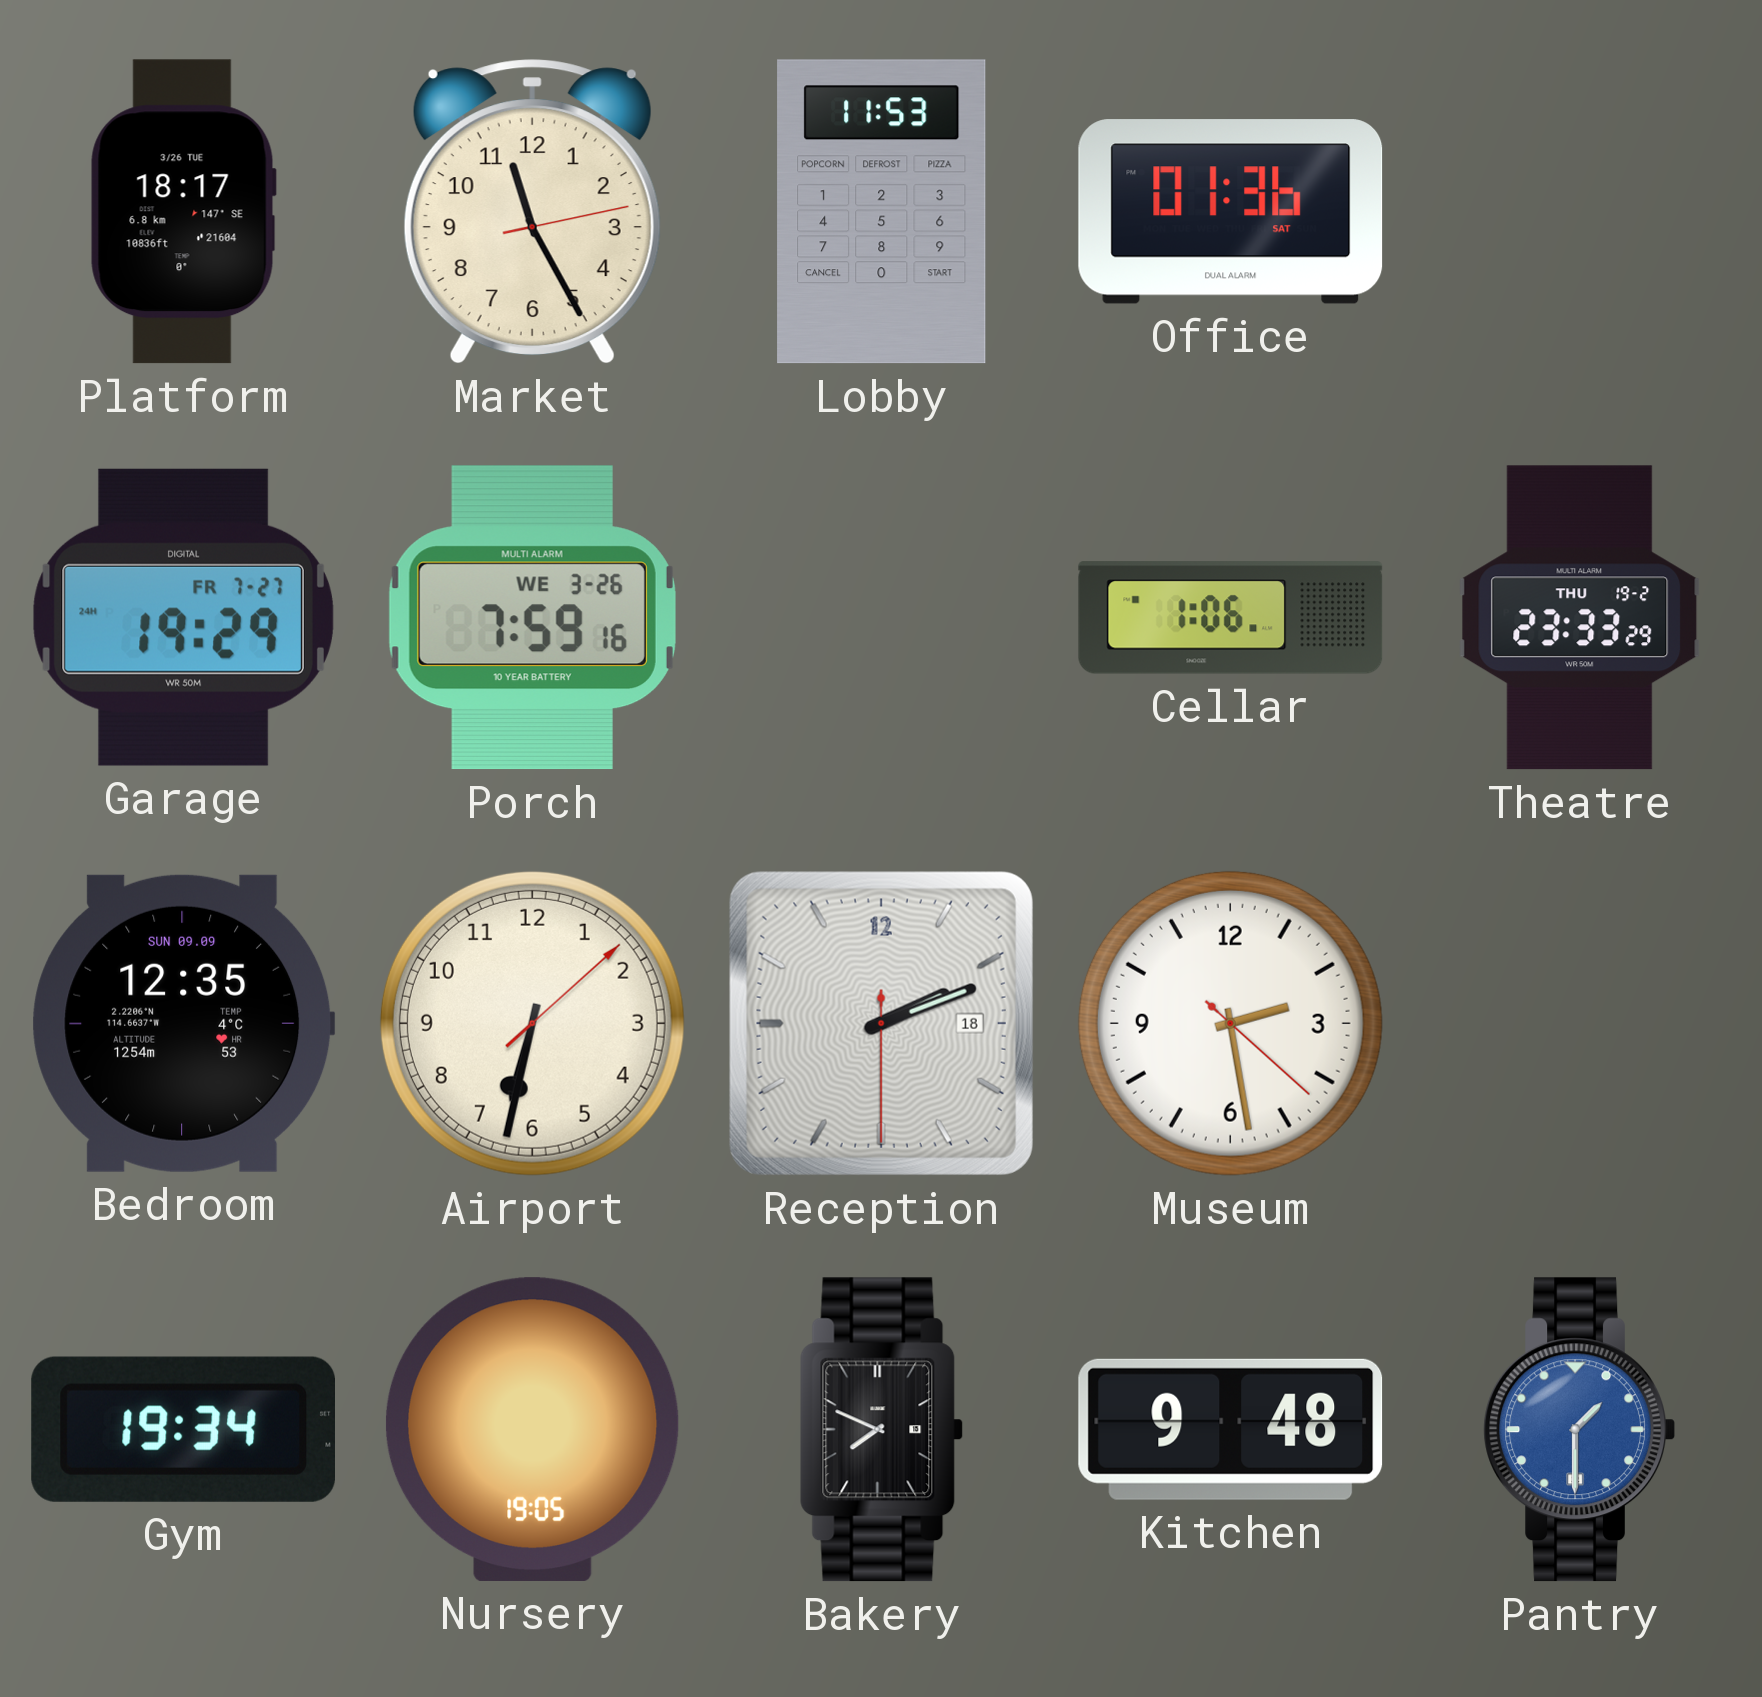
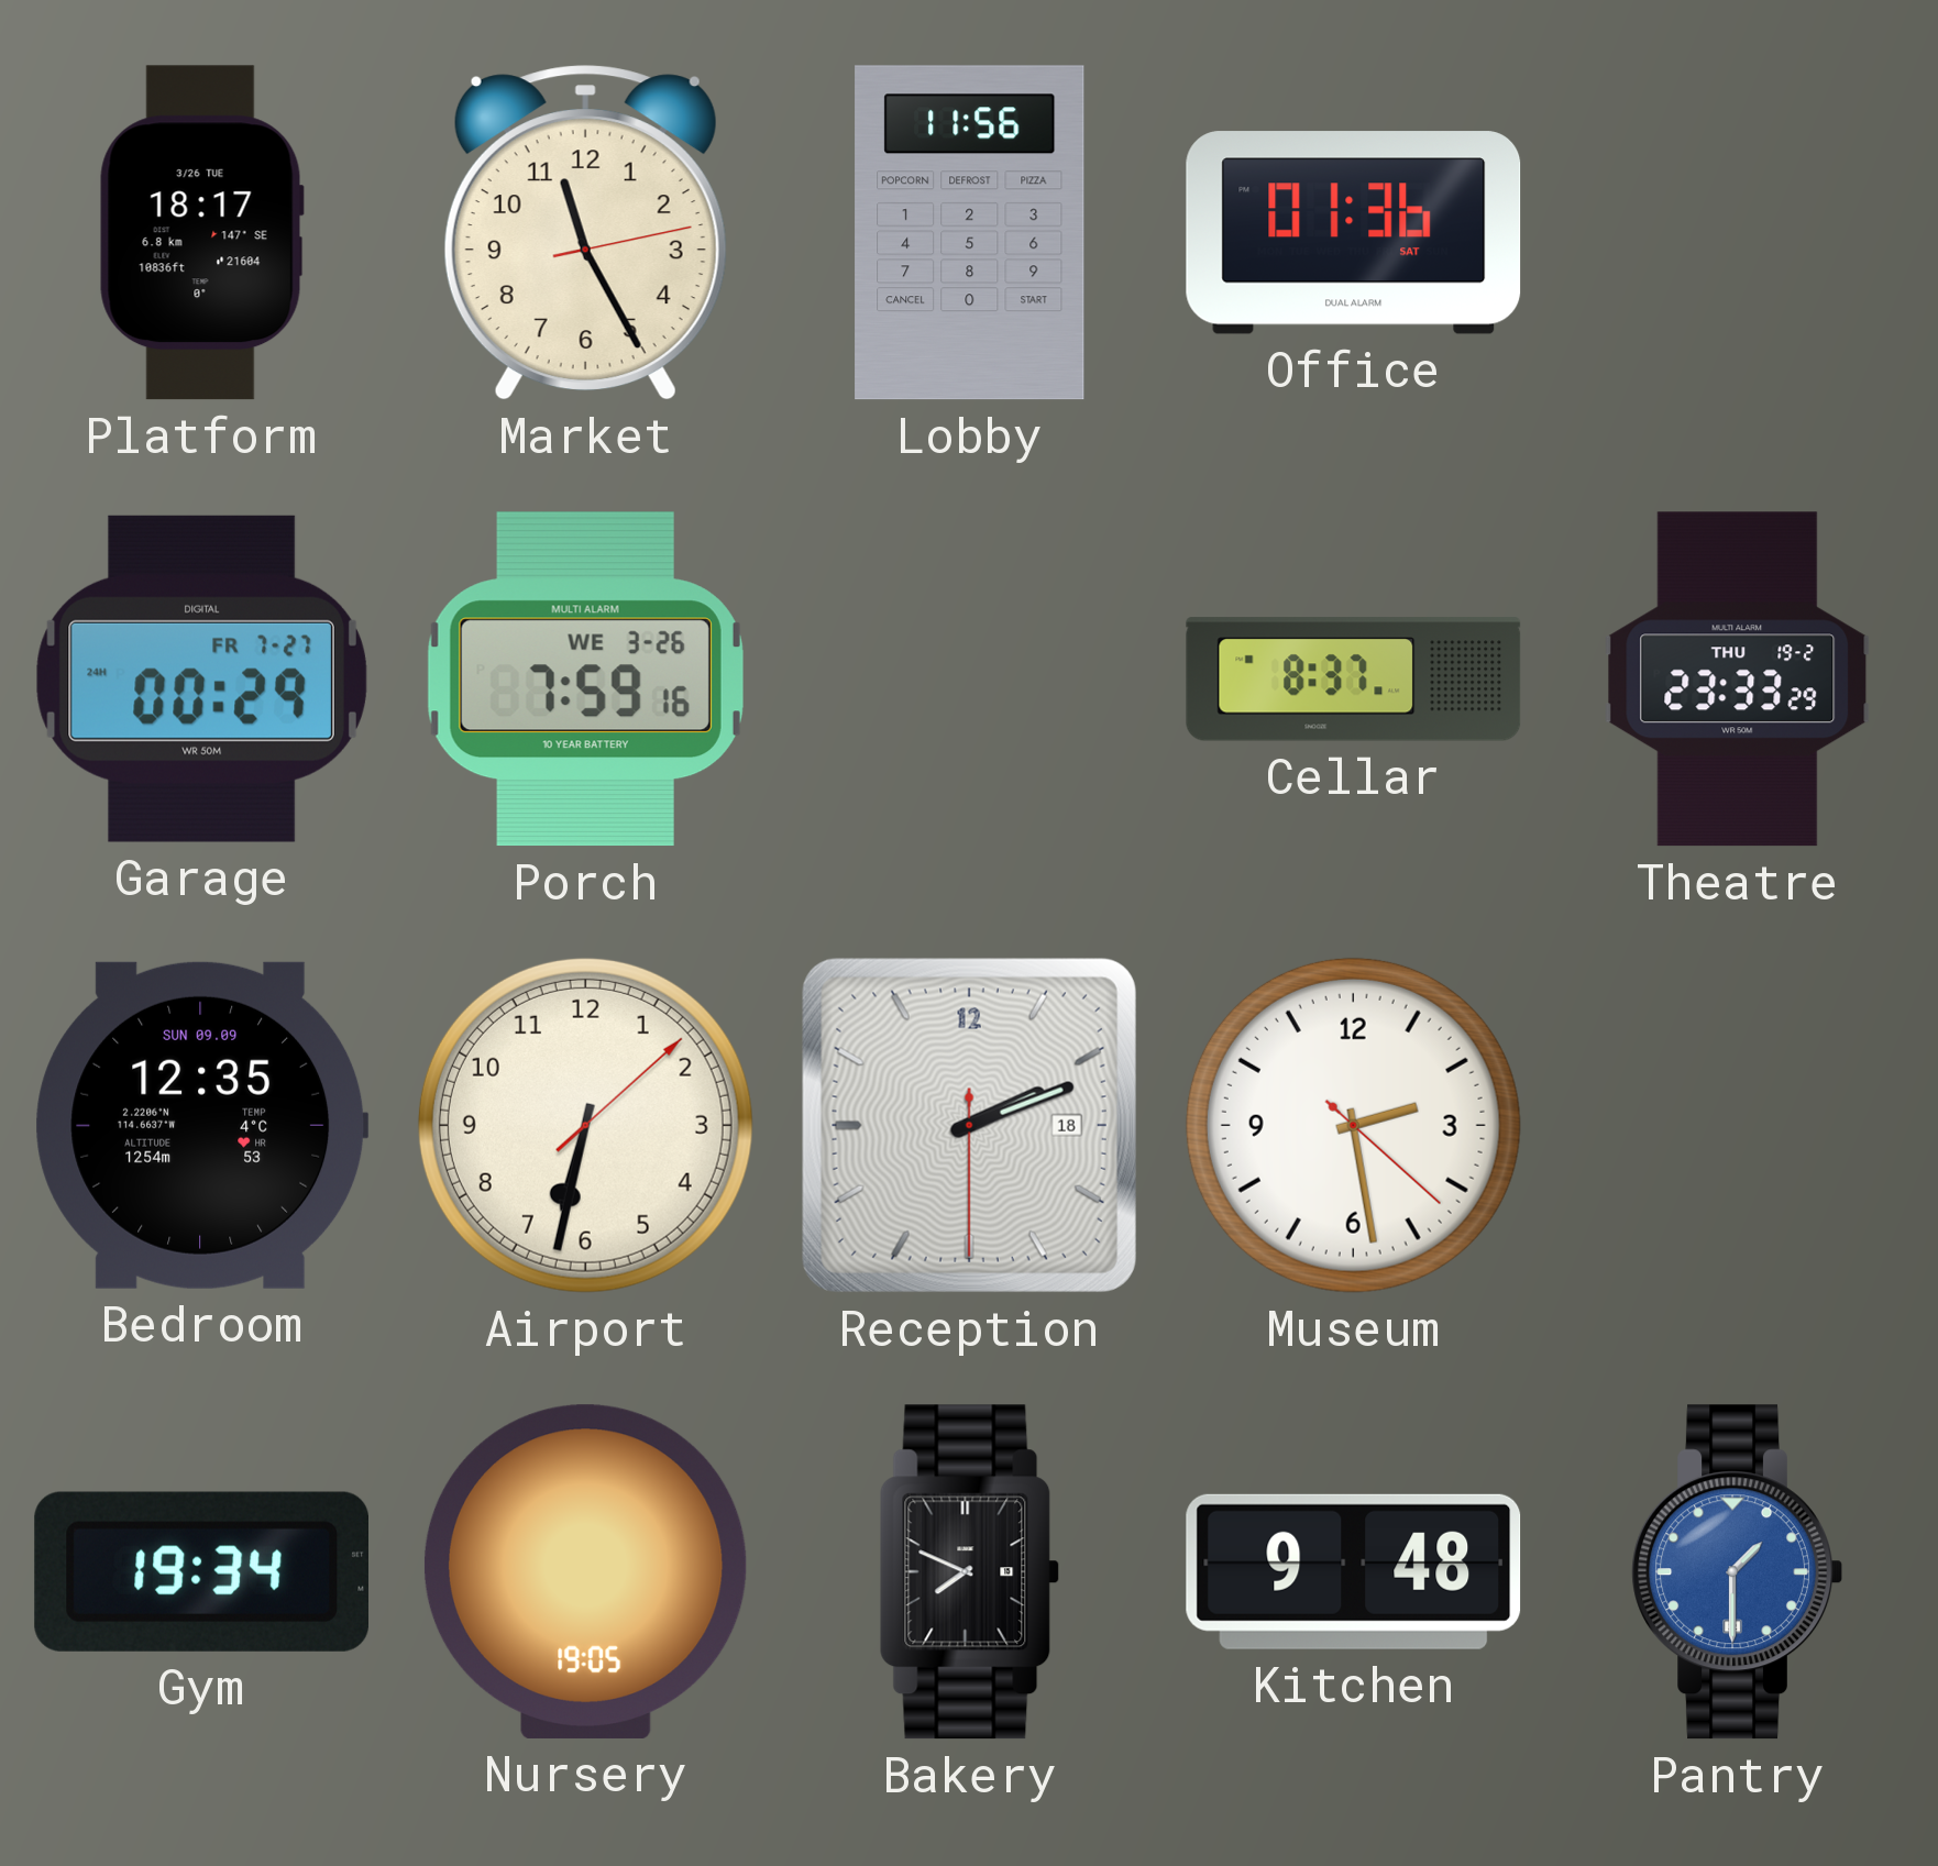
Lobby: 11:53 -> 11:56 (970, 233)
Garage: 19:29 -> 00:29 (201, 678)
Cellar: 1:06 -> 8:37 (1354, 680)
